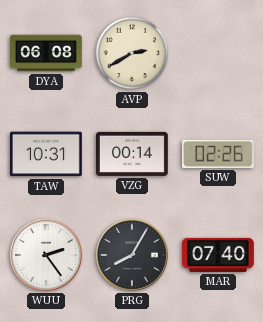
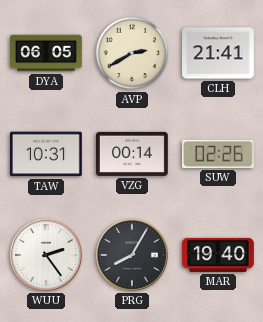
DYA: 06:08 -> 06:05 (46, 53)
CLH: none -> 21:41 (219, 53)
MAR: 07:40 -> 19:40 (218, 255)
